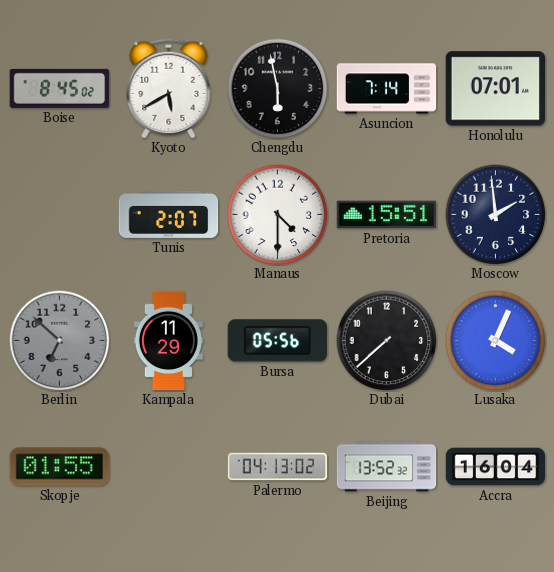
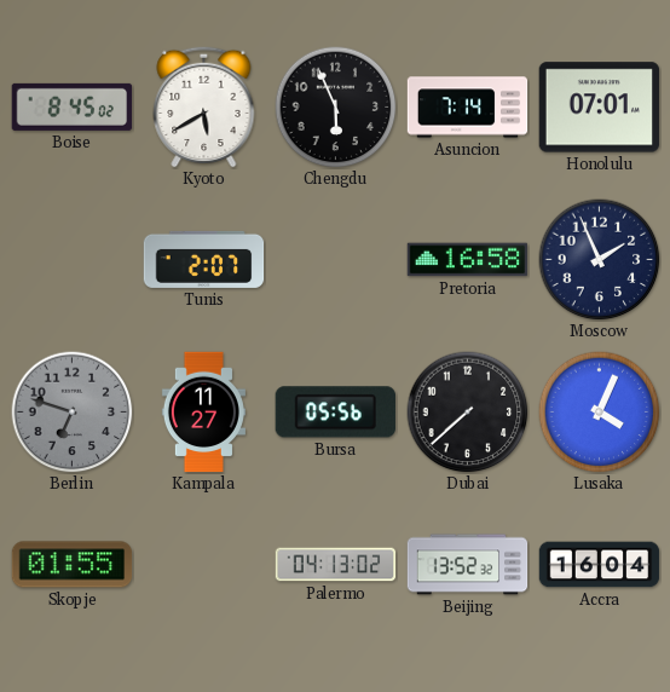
Chengdu: 5:58 -> 5:56 (336, 108)
Manaus: 4:30 -> none (278, 215)
Pretoria: 15:51 -> 16:58 (468, 260)
Moscow: 1:59 -> 1:56 (600, 260)
Berlin: 6:52 -> 6:48 (73, 413)
Kampala: 11:29 -> 11:27 (203, 413)
